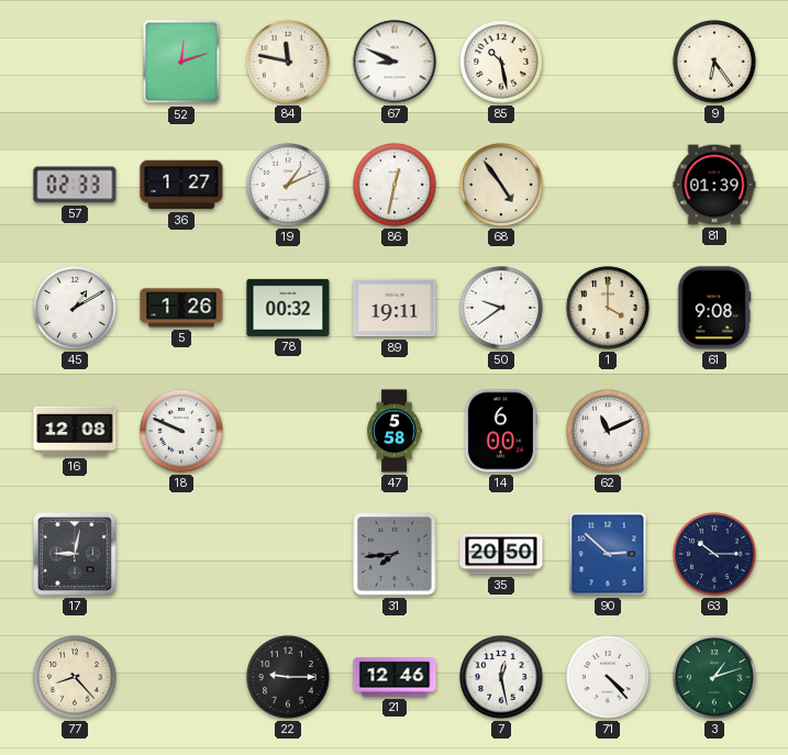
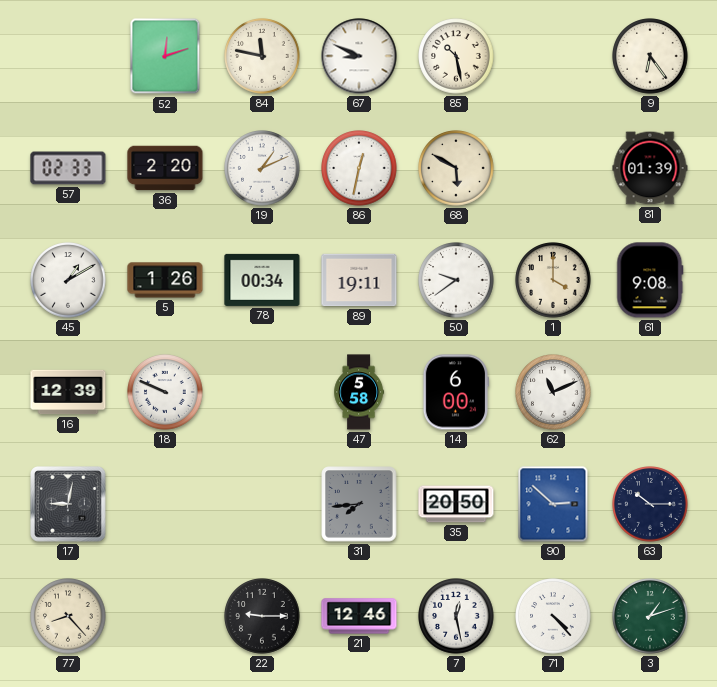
36: 1:27 -> 2:20 (165, 168)
68: 4:54 -> 5:50 (456, 168)
78: 00:32 -> 00:34 (262, 280)
16: 12:08 -> 12:39 (68, 392)
